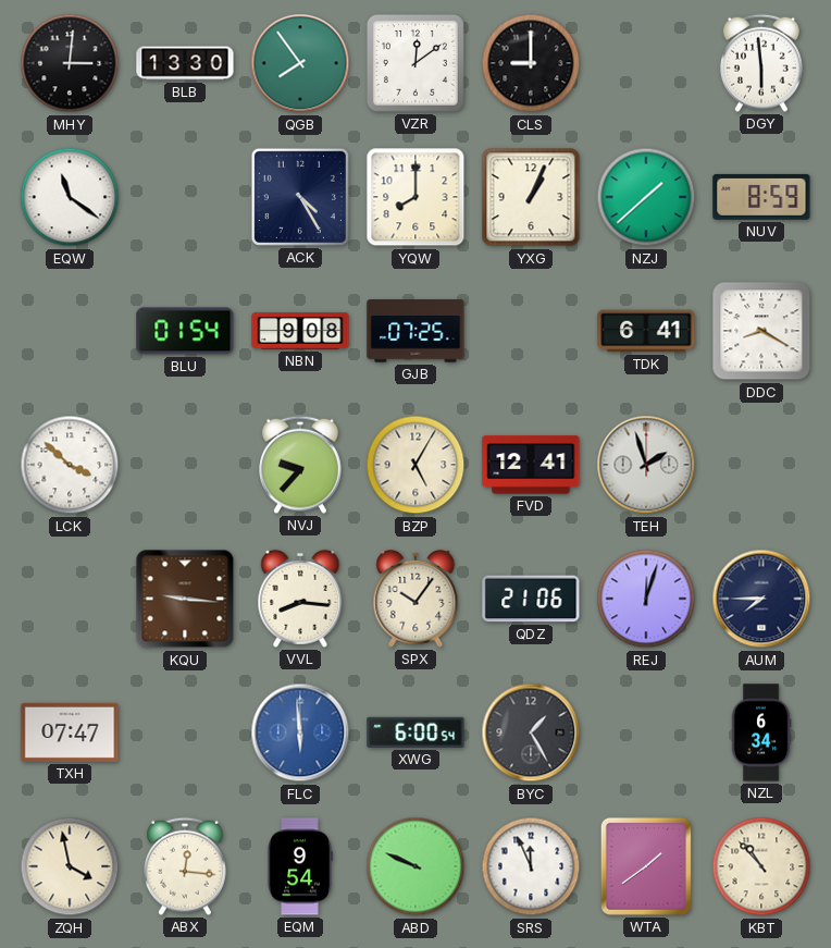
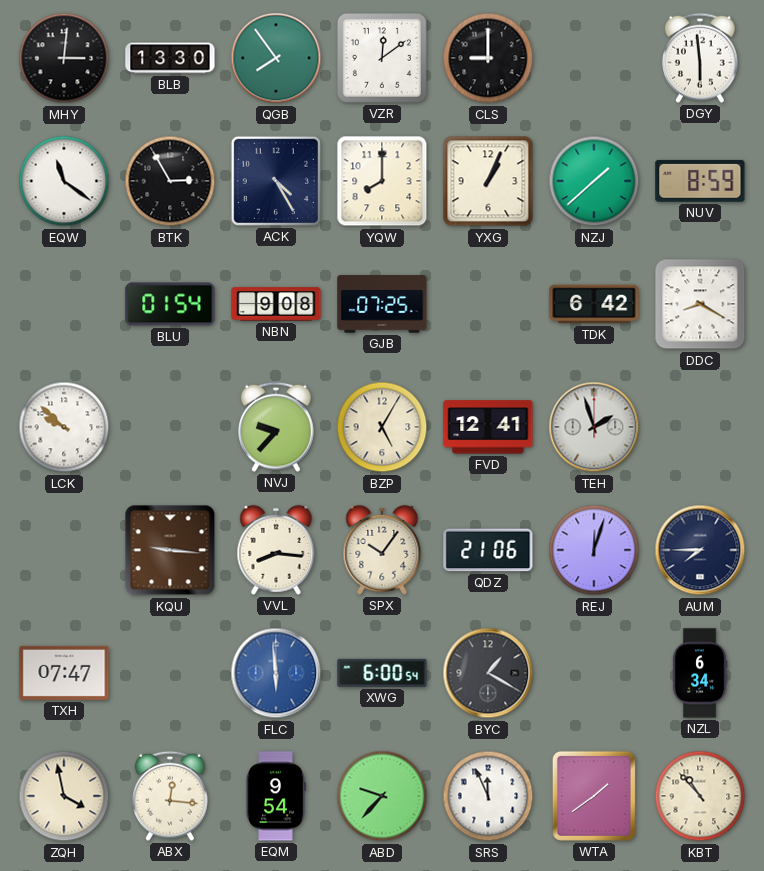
BTK: none -> 2:55 (170, 181)
TDK: 6:41 -> 6:42 (594, 304)
LCK: 3:52 -> 9:52 (64, 427)
BYC: 1:25 -> 1:20 (488, 673)
ABD: 9:49 -> 9:37 (382, 796)
